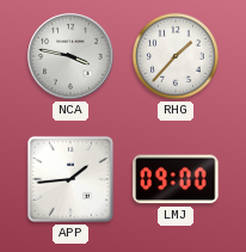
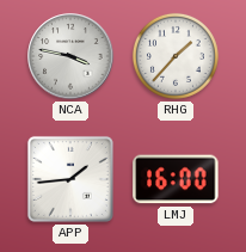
LMJ: 09:00 -> 16:00 (176, 179)
